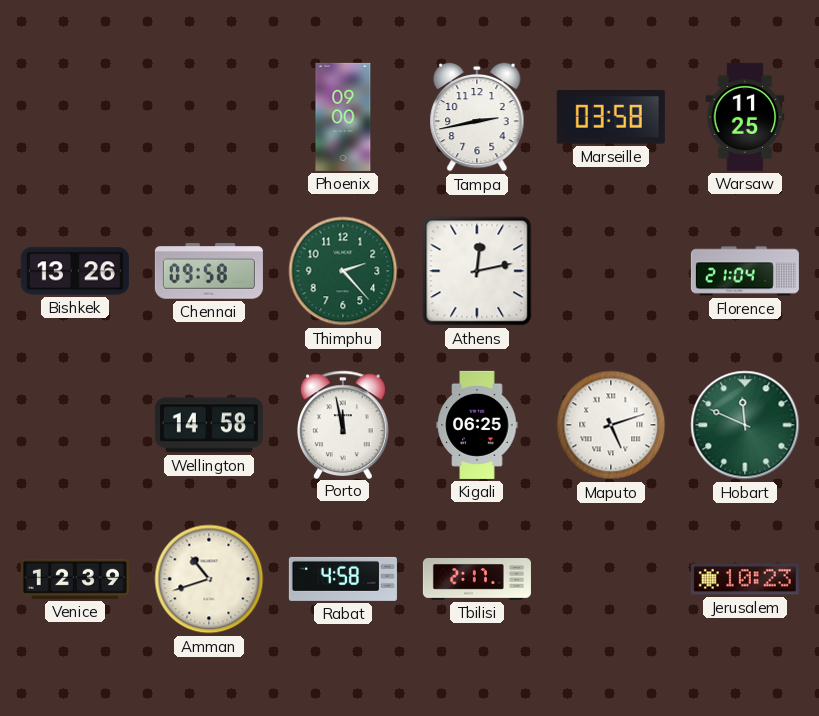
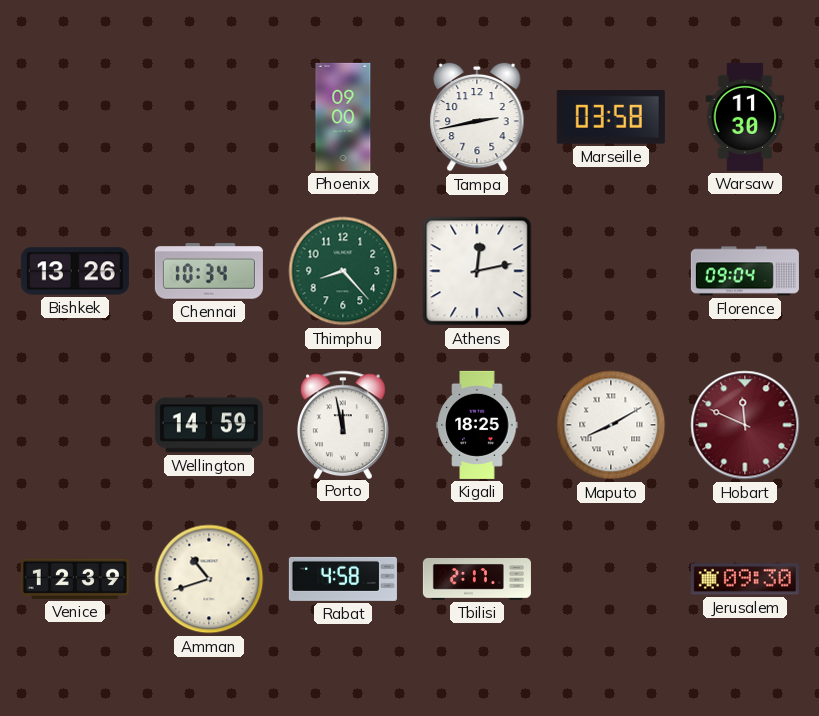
Warsaw: 11:25 -> 11:30 (745, 117)
Chennai: 09:58 -> 10:34 (209, 271)
Thimphu: 2:23 -> 8:23 (343, 271)
Florence: 21:04 -> 09:04 (745, 271)
Wellington: 14:58 -> 14:59 (209, 425)
Kigali: 06:25 -> 18:25 (477, 425)
Maputo: 5:12 -> 8:10 (611, 425)
Hobart dial: green -> burgundy (745, 425)
Jerusalem: 10:23 -> 09:30 (745, 579)
